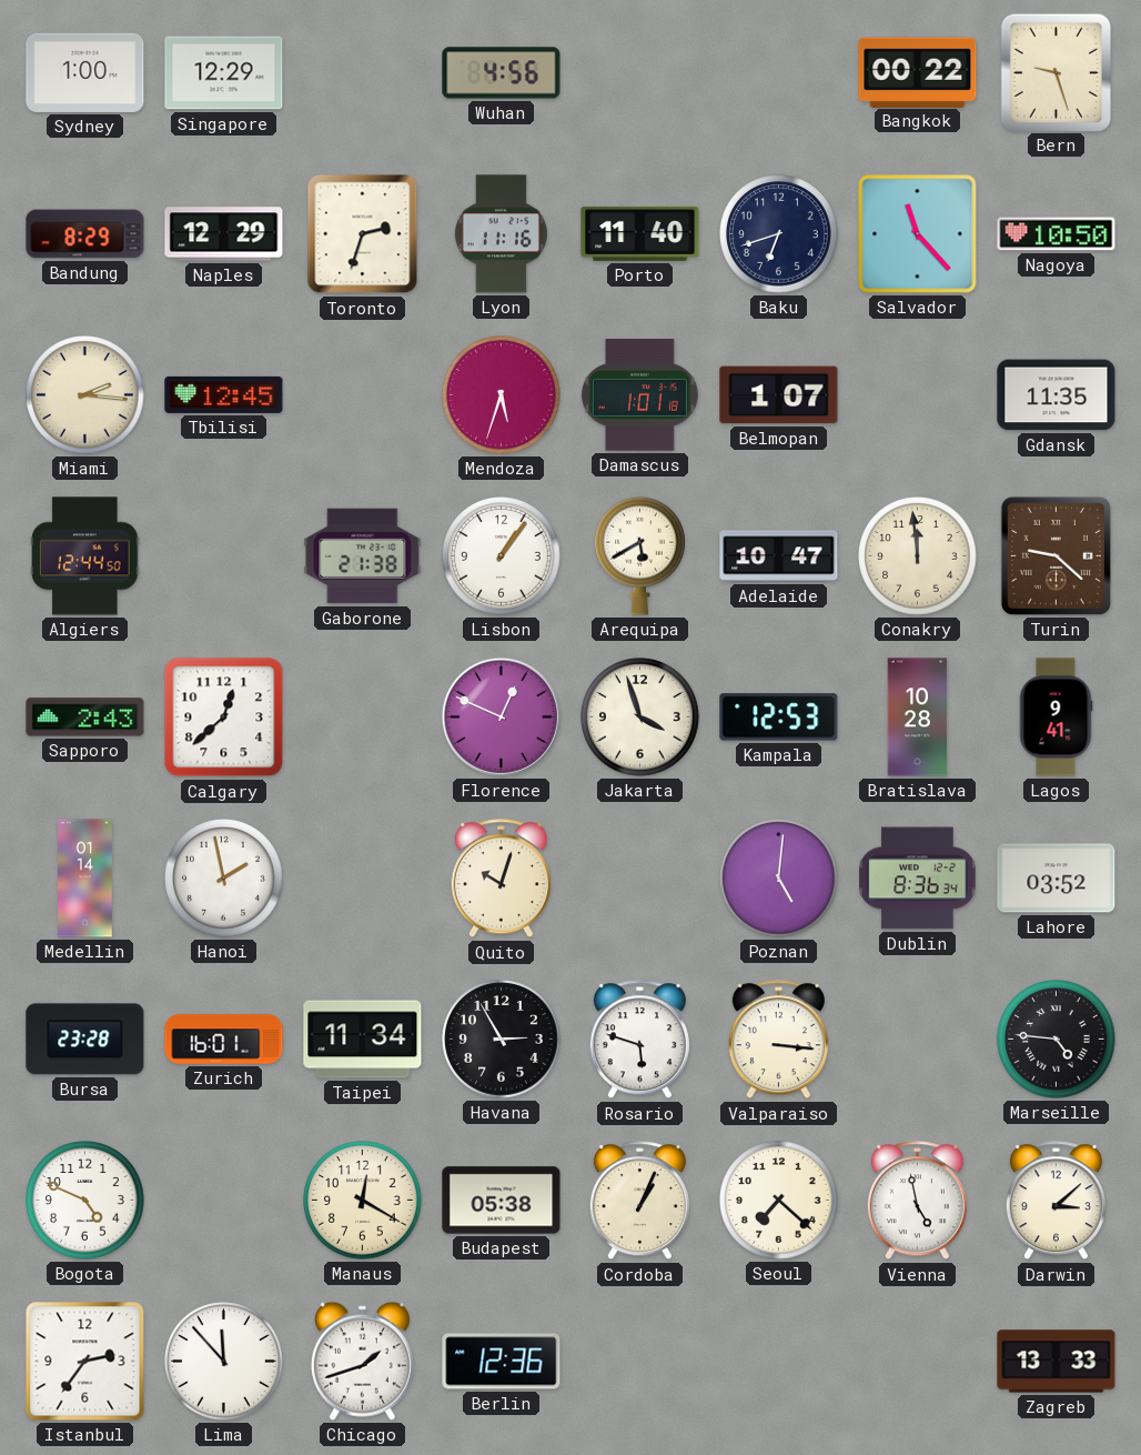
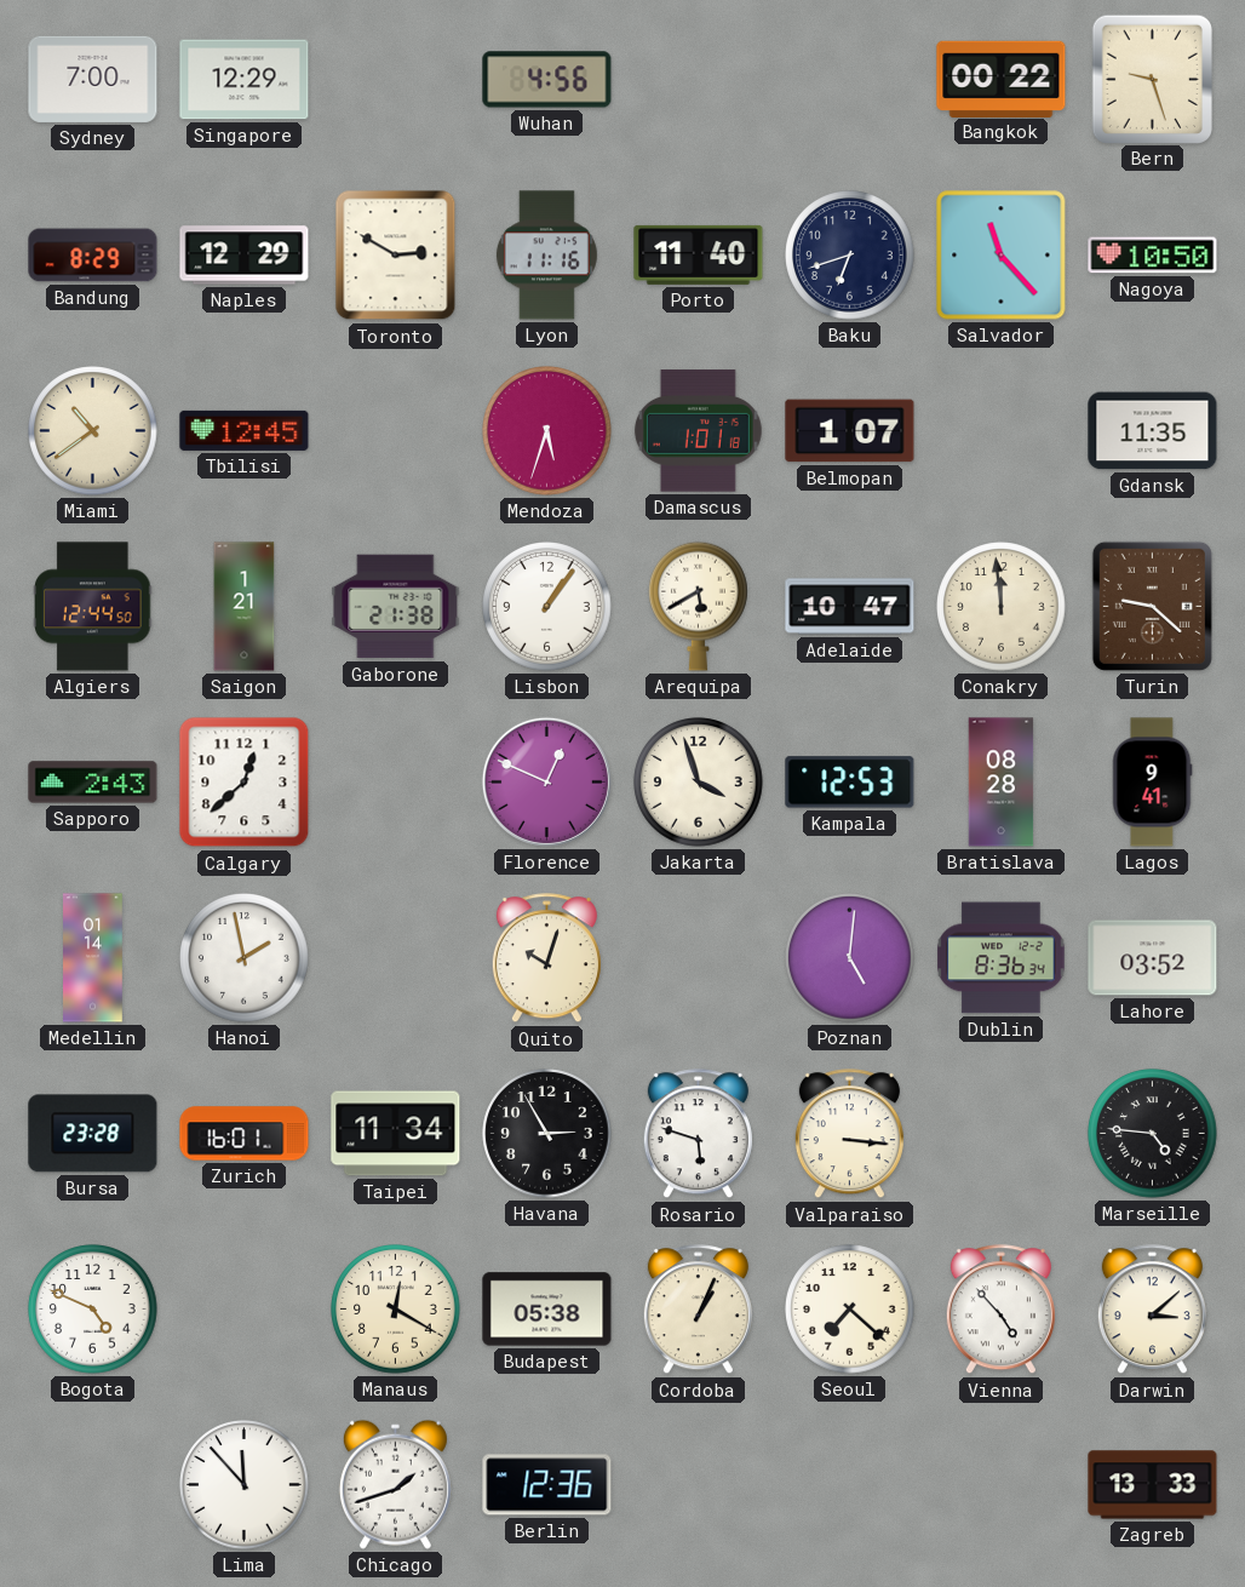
Sydney: 1:00 -> 7:00 (93, 79)
Toronto: 2:33 -> 2:50 (396, 256)
Miami: 2:16 -> 10:39 (93, 431)
Saigon: none -> 1:21 (245, 607)
Bratislava: 10:28 -> 08:28 (1002, 783)
Vienna: 4:58 -> 4:53 (1000, 1310)
Istanbul: 2:36 -> none (85, 1362)
